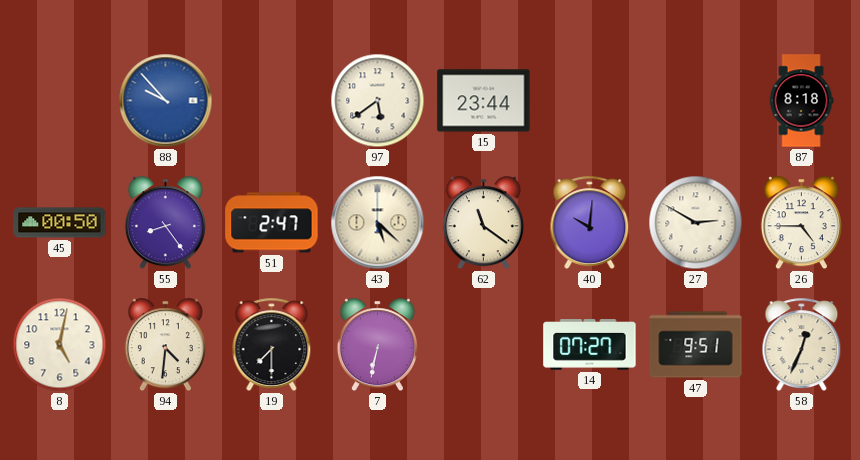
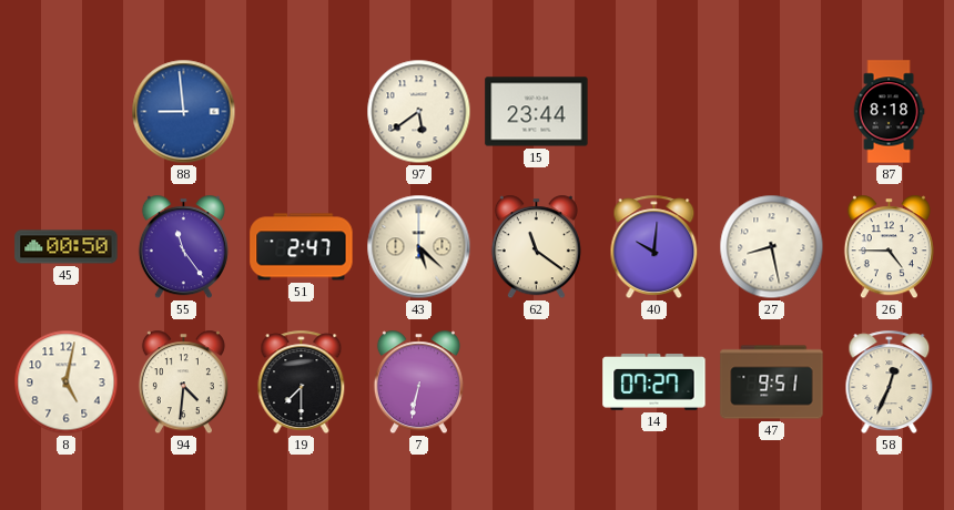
88: 9:53 -> 8:59 (184, 112)
55: 8:24 -> 11:24 (183, 247)
27: 2:50 -> 8:28 (772, 247)
